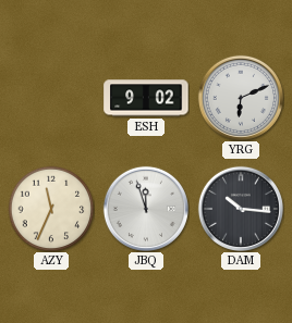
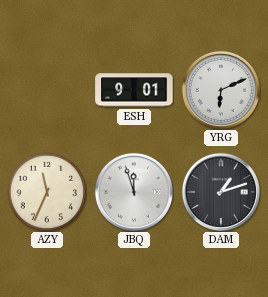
ESH: 9:02 -> 9:01 (134, 90)
DAM: 10:16 -> 1:12 (221, 192)
